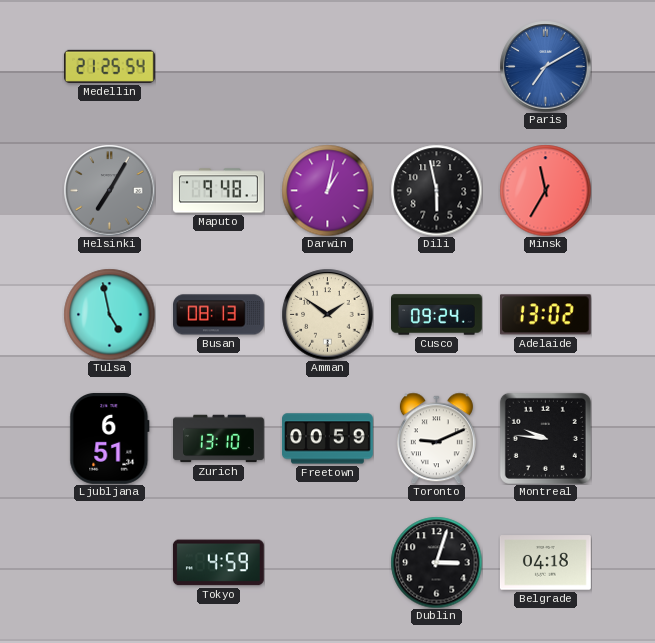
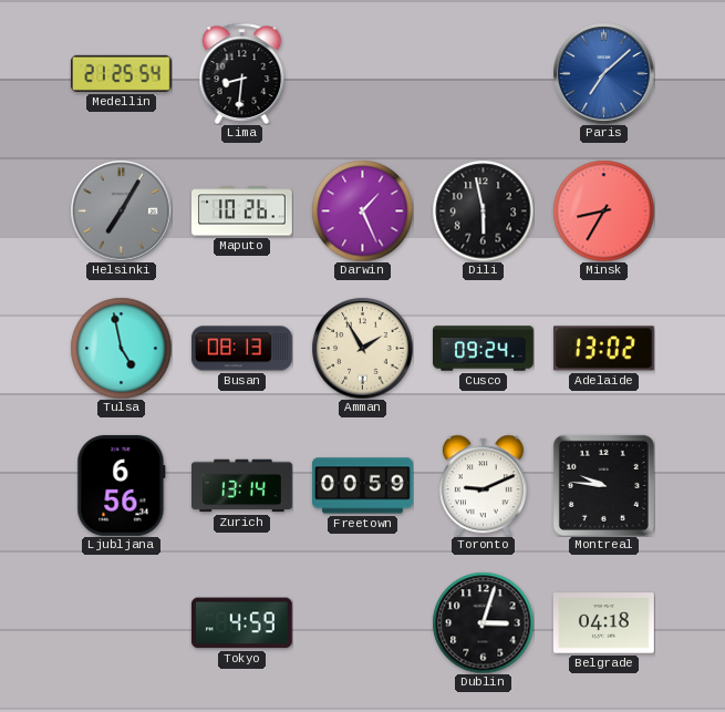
Lima: none -> 8:31 (242, 73)
Paris: 7:10 -> 7:08 (603, 73)
Maputo: 9:48 -> 10:26 (242, 211)
Darwin: 1:02 -> 1:26 (362, 210)
Minsk: 11:35 -> 8:35 (603, 210)
Amman: 1:51 -> 1:55 (362, 348)
Ljubljana: 6:51 -> 6:56 (122, 485)
Zurich: 13:10 -> 13:14 (242, 486)
